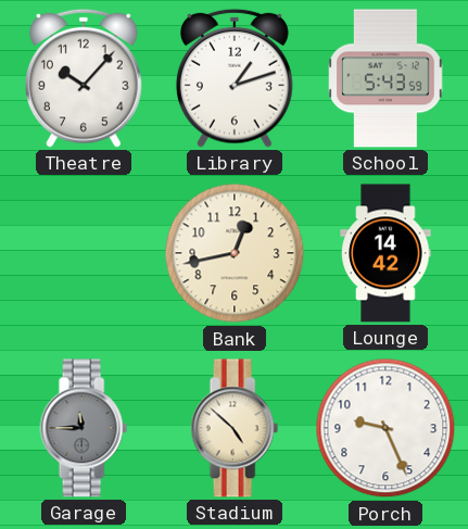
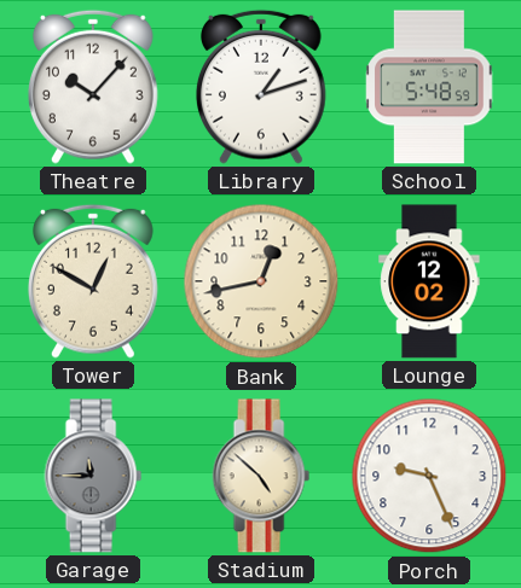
School: 5:43 -> 5:48 (429, 87)
Tower: none -> 12:50 (93, 281)
Lounge: 14:42 -> 12:02 (429, 281)
